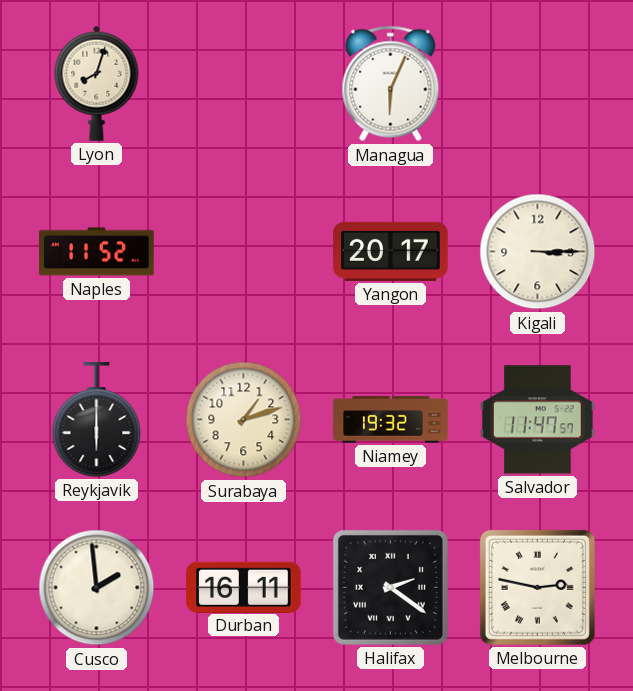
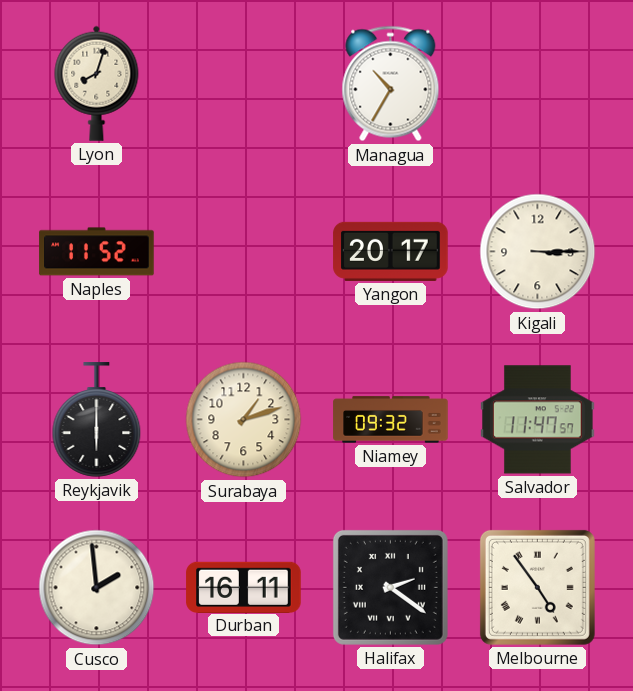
Managua: 6:04 -> 10:35 (391, 84)
Niamey: 19:32 -> 09:32 (391, 420)
Melbourne: 2:47 -> 4:54 (537, 587)
